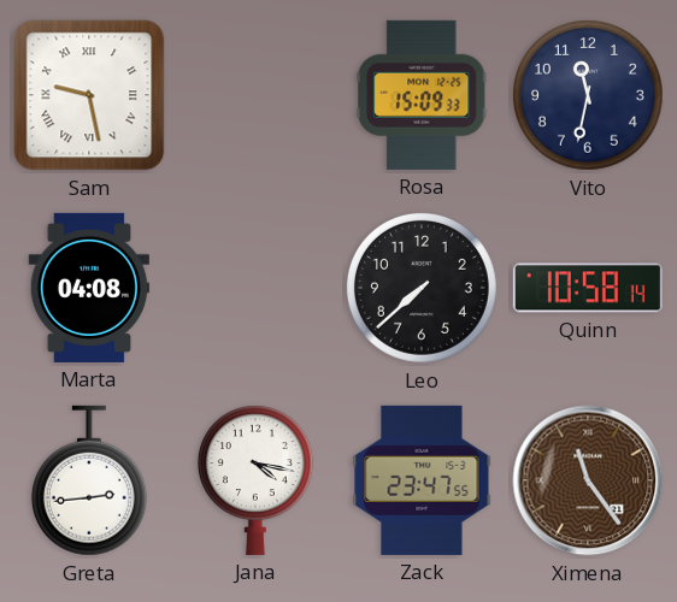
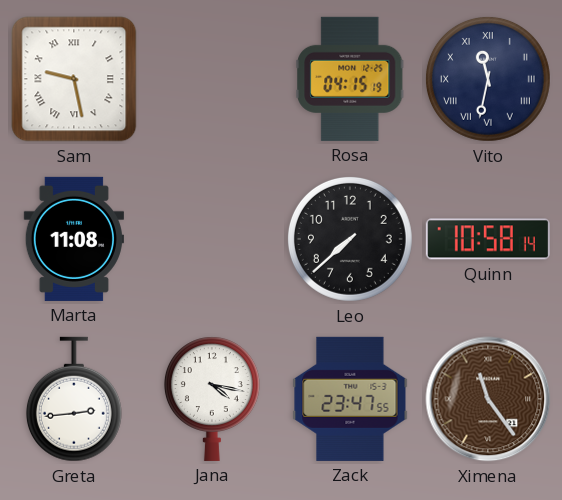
Rosa: 15:09 -> 04:15 (350, 79)
Vito numerals: Arabic -> Roman (488, 79)
Marta: 04:08 -> 11:08 (74, 239)
